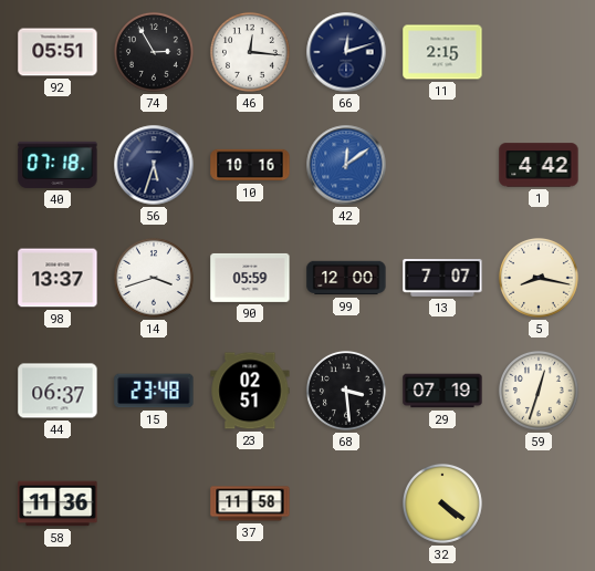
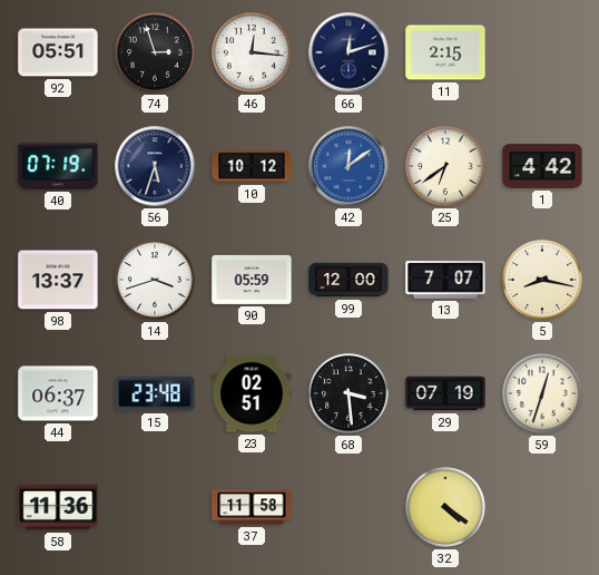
74: 2:55 -> 2:57 (155, 52)
40: 07:18 -> 07:19 (58, 166)
10: 10:16 -> 10:12 (252, 166)
25: none -> 6:39 (445, 166)
